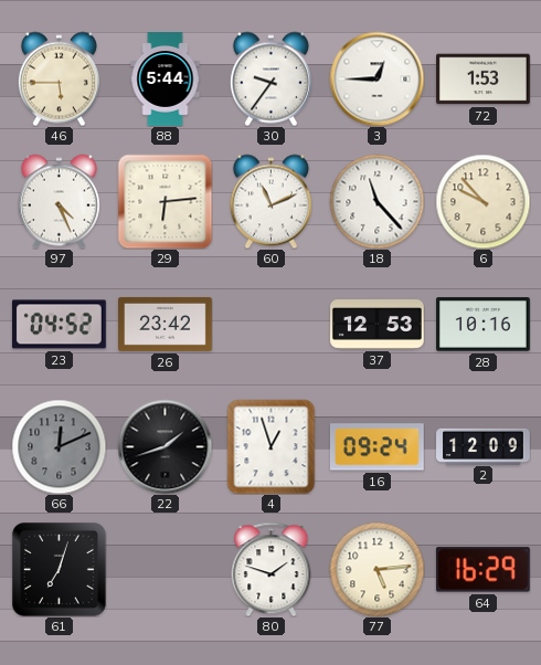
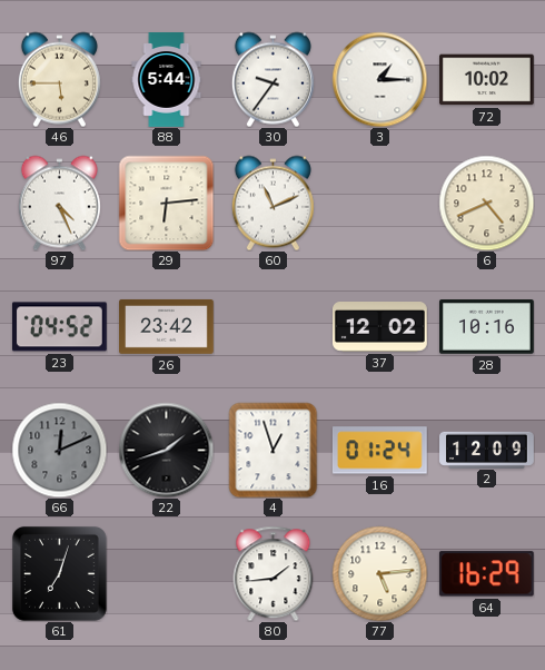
3: 12:45 -> 1:15 (379, 79)
72: 1:53 -> 10:02 (487, 80)
18: 11:23 -> none (376, 201)
6: 9:53 -> 4:41 (486, 203)
37: 12:53 -> 12:02 (380, 327)
16: 09:24 -> 01:24 (379, 451)
80: 1:48 -> 1:44 (274, 573)
